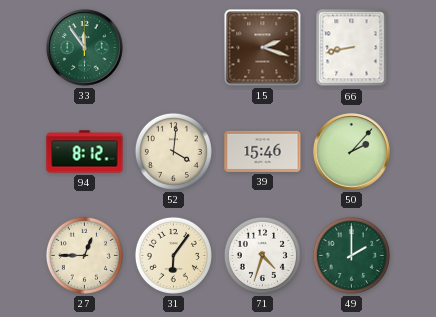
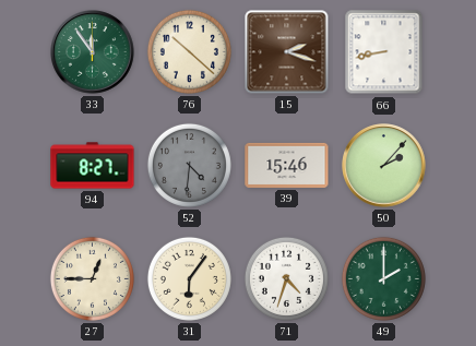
76: none -> 10:22 (189, 51)
94: 8:12 -> 8:27 (93, 166)
52: 4:01 -> 4:31 (189, 165)
52 dial: cream -> grey (189, 165)
